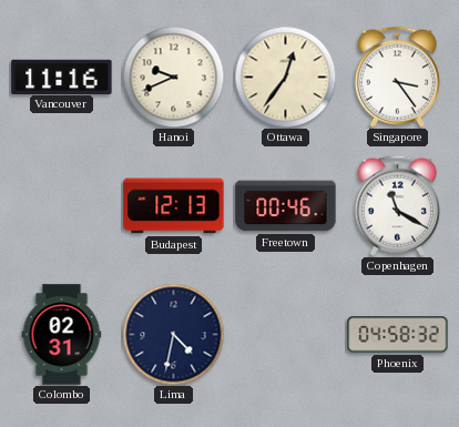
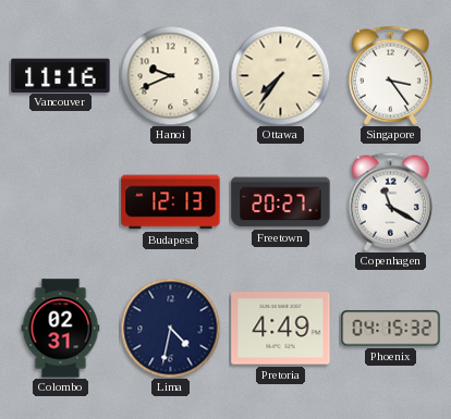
Ottawa: 12:36 -> 7:36 (280, 75)
Freetown: 00:46 -> 20:27 (281, 202)
Pretoria: none -> 4:49 (281, 329)
Phoenix: 04:58 -> 04:15 (391, 329)
